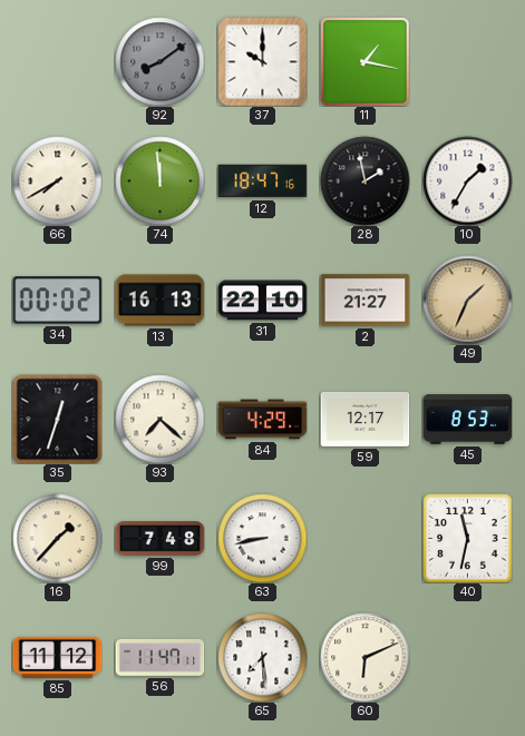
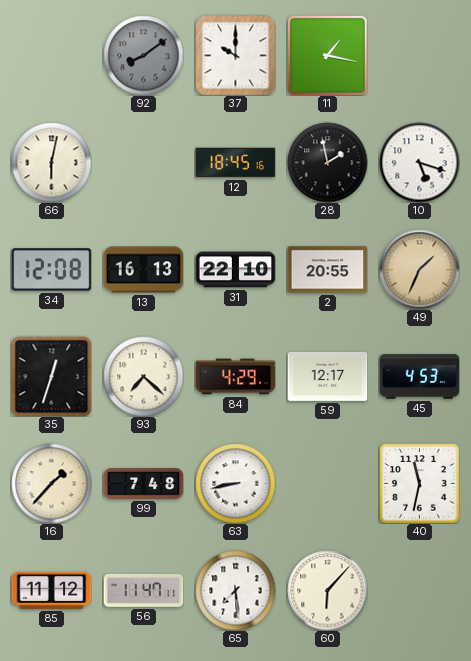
66: 7:40 -> 6:02 (51, 162)
74: 11:59 -> none (159, 180)
12: 18:47 -> 18:45 (235, 163)
10: 1:35 -> 5:18 (419, 162)
34: 00:02 -> 12:08 (51, 270)
2: 21:27 -> 20:55 (327, 270)
45: 8:53 -> 4:53 (419, 377)
60: 6:11 -> 6:07 (327, 590)
